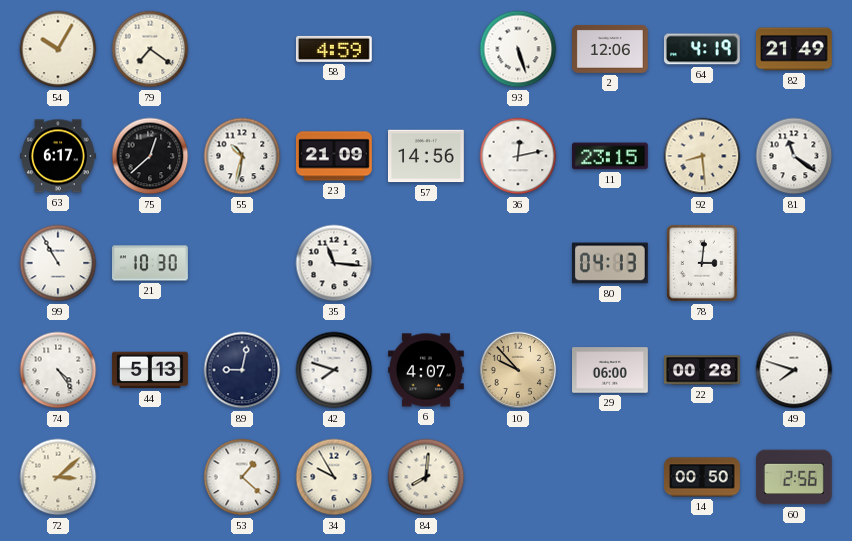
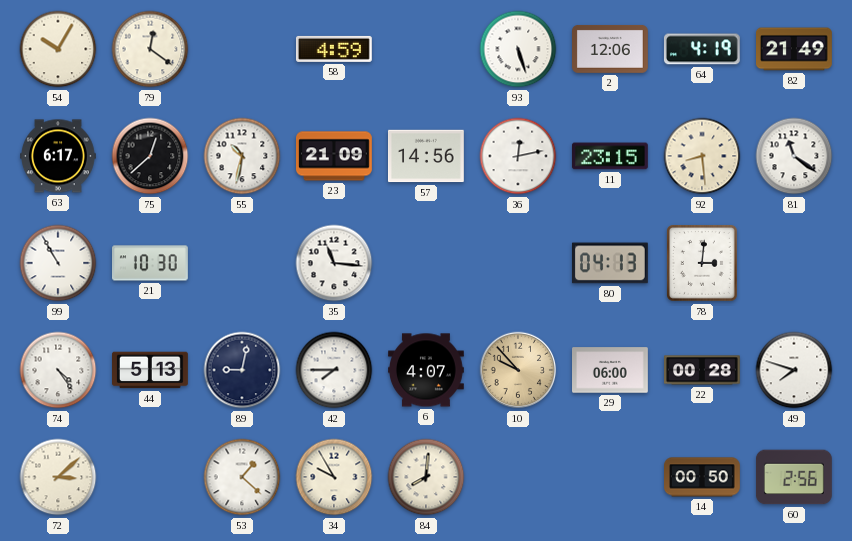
79: 7:21 -> 12:21 (150, 49)
42: 7:48 -> 7:45 (334, 370)
